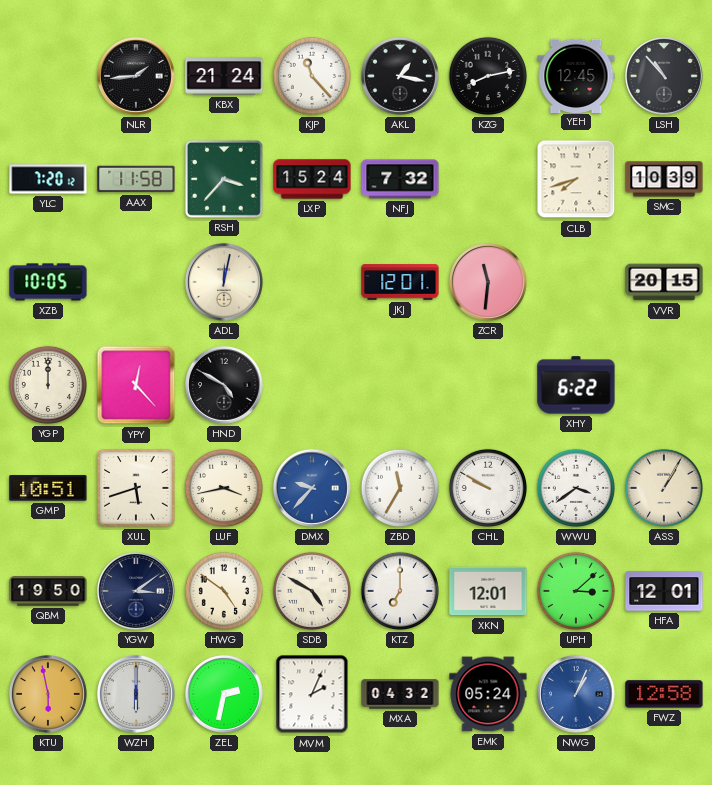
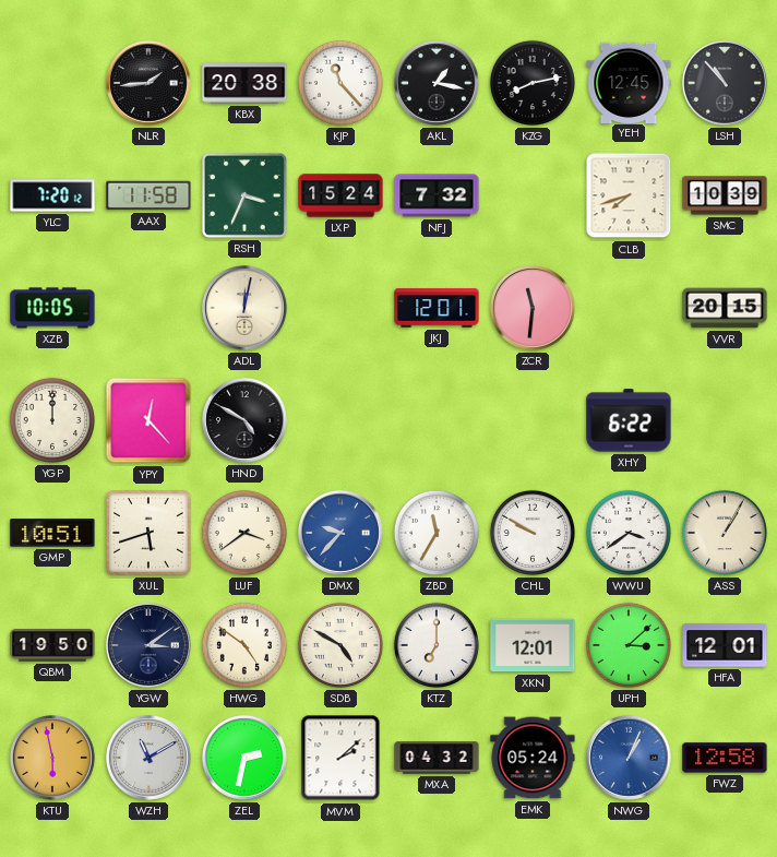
KBX: 21:24 -> 20:38 (244, 83)
RSH: 3:37 -> 3:34 (244, 195)
LUF: 3:43 -> 3:39 (244, 533)
WZH: 6:00 -> 11:10 (148, 758)
MVM: 2:04 -> 2:08 (340, 758)
